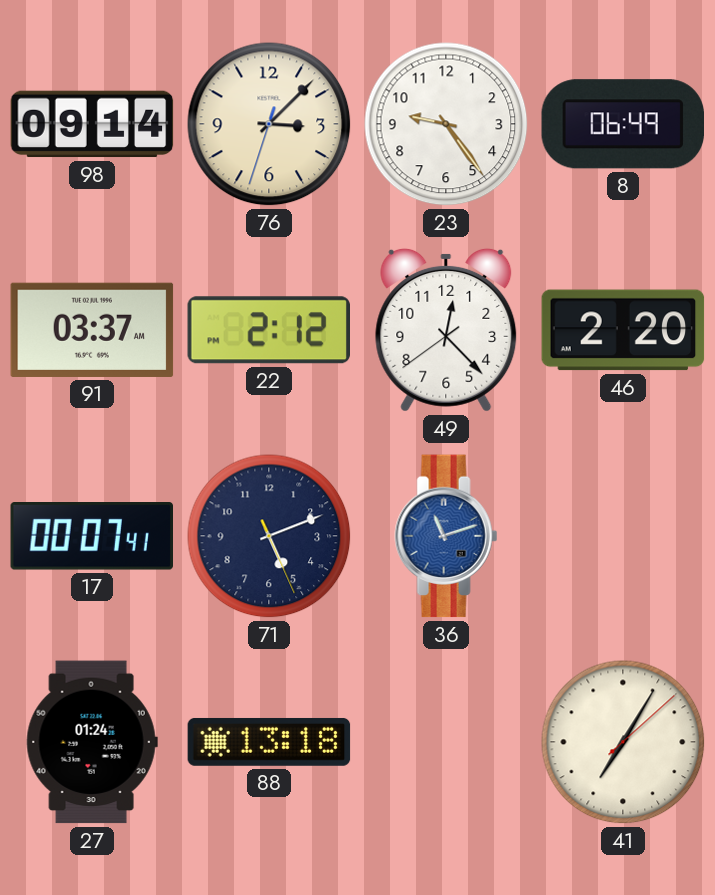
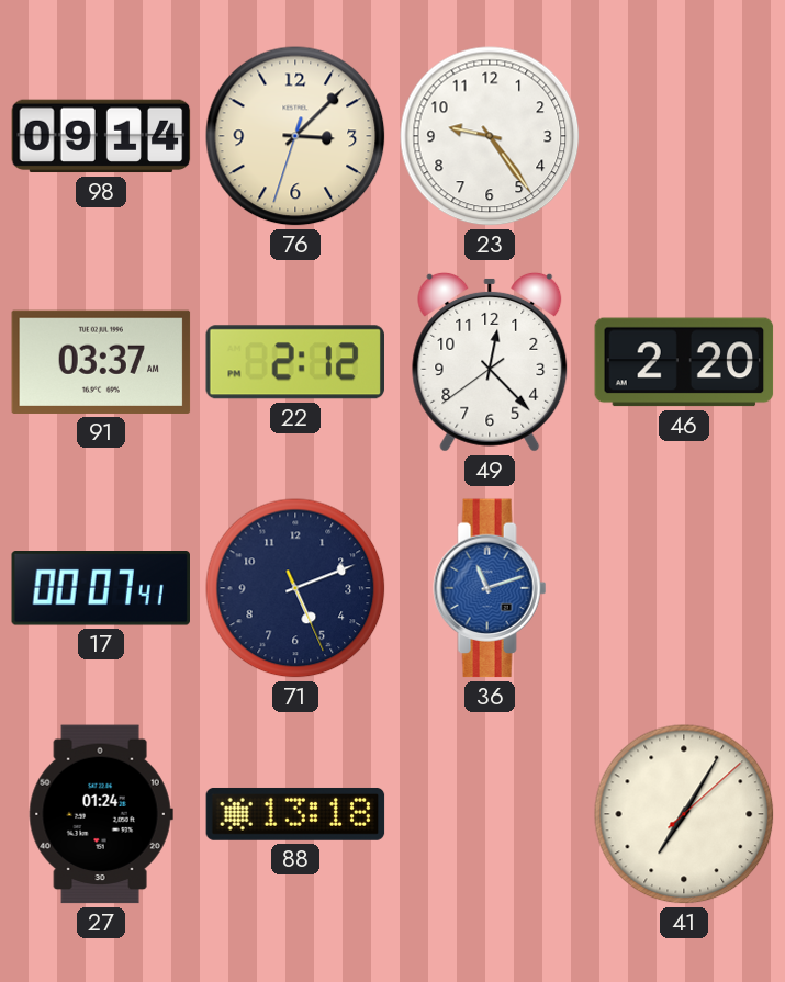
8: 06:49 -> none (622, 124)
